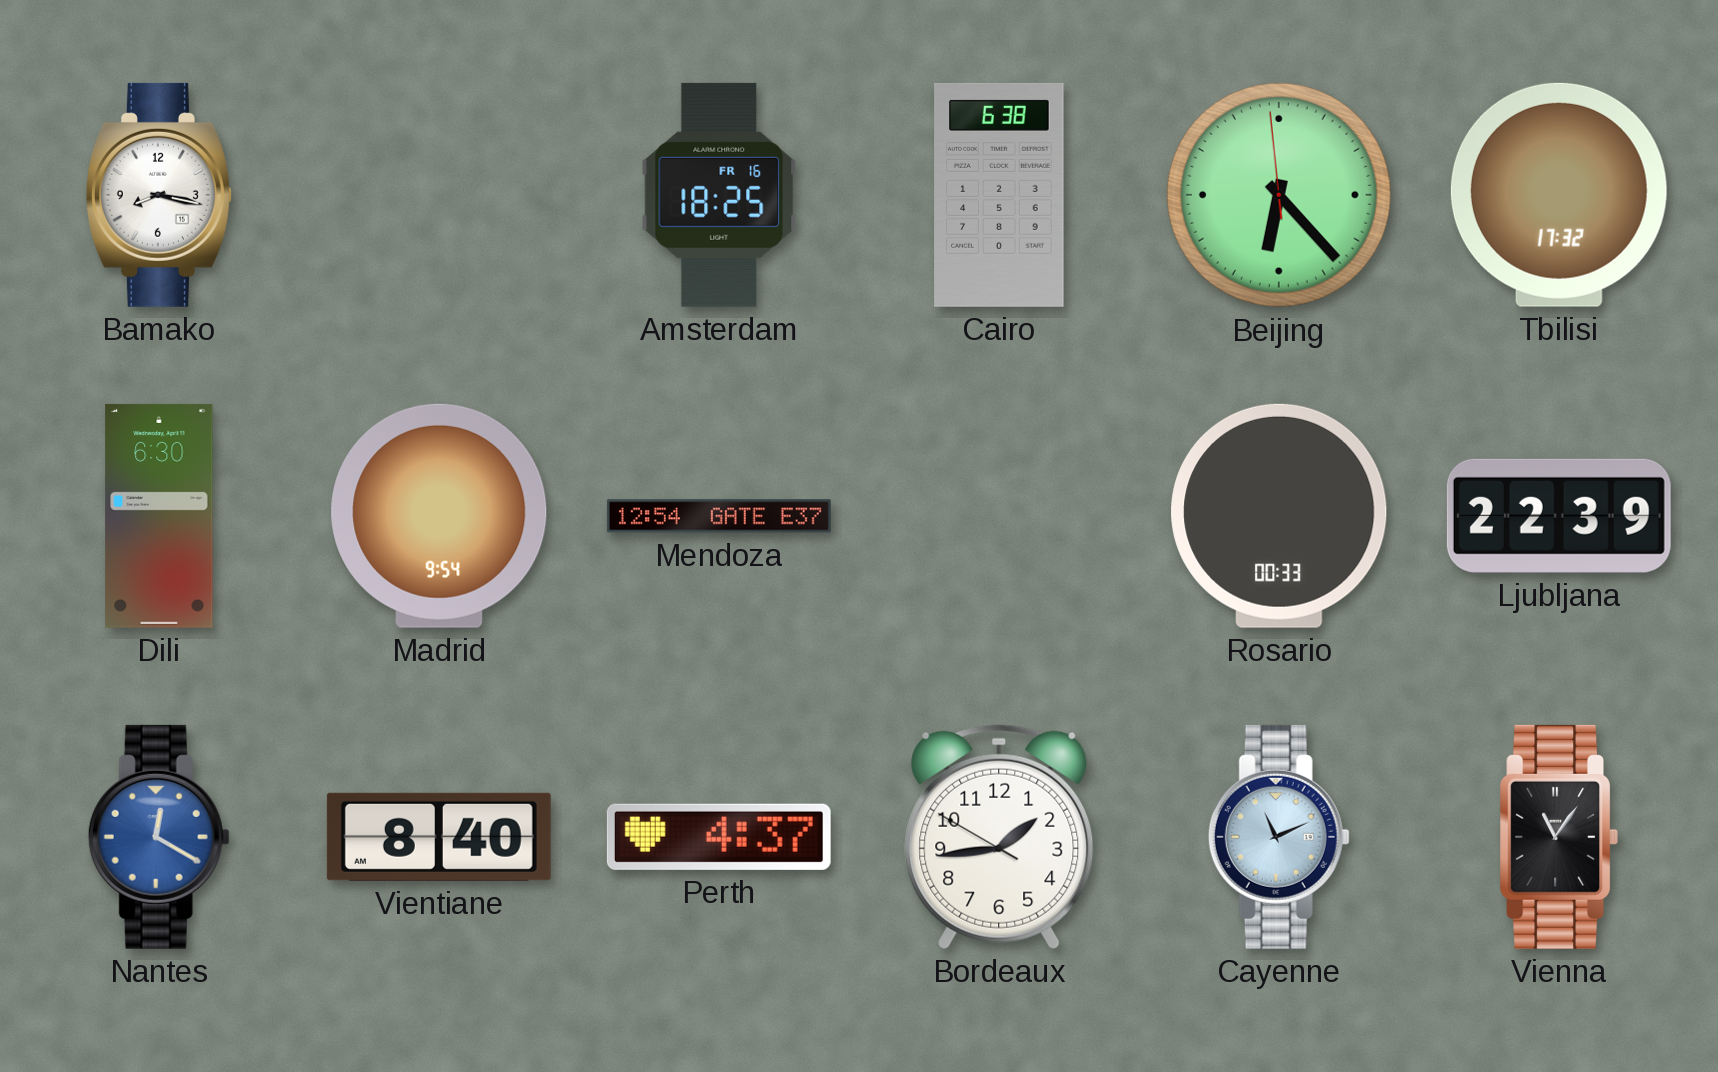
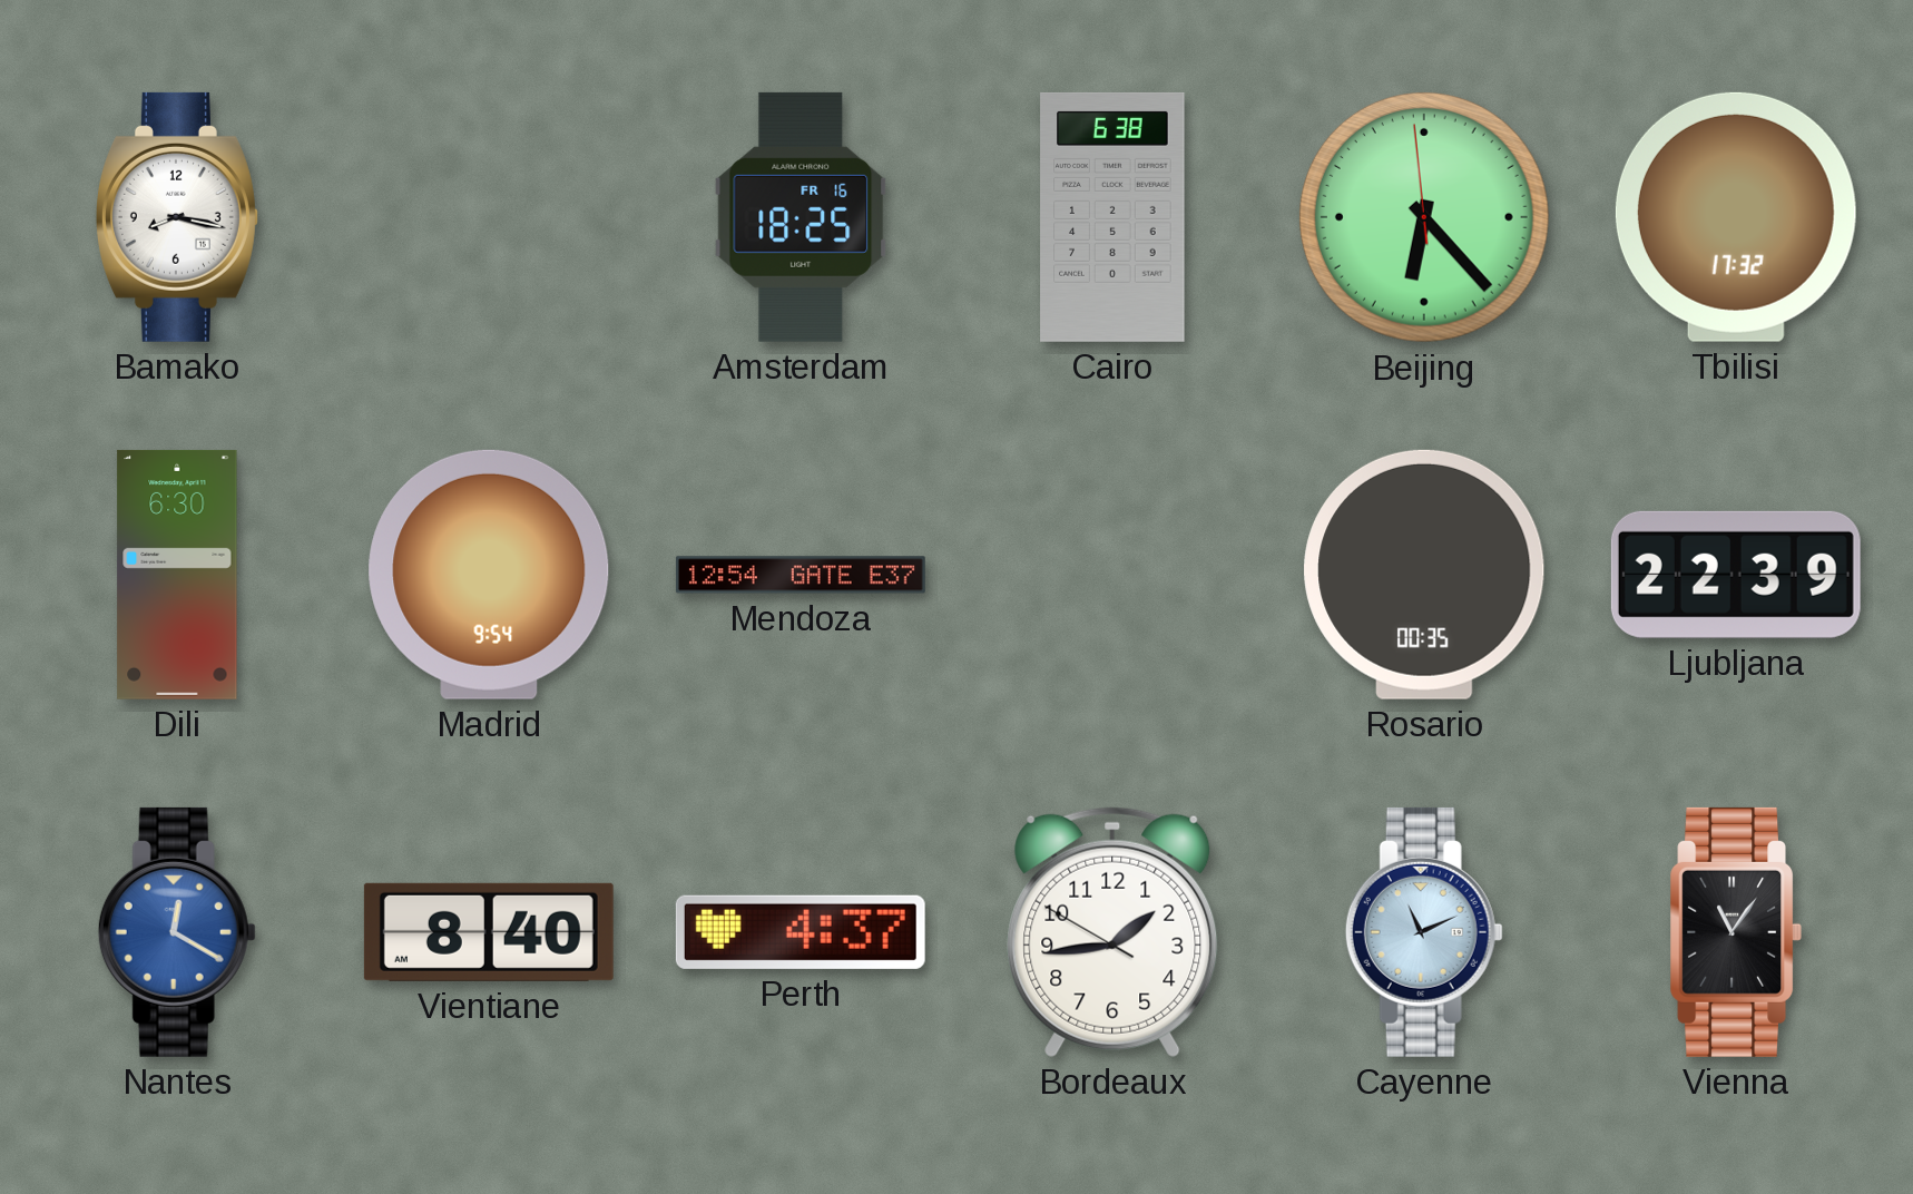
Rosario: 00:33 -> 00:35 (1424, 575)
